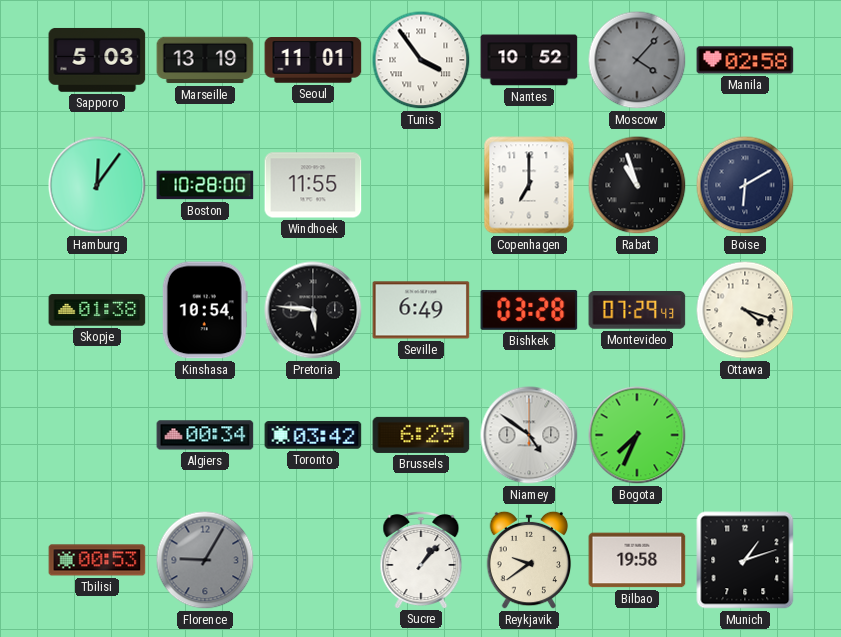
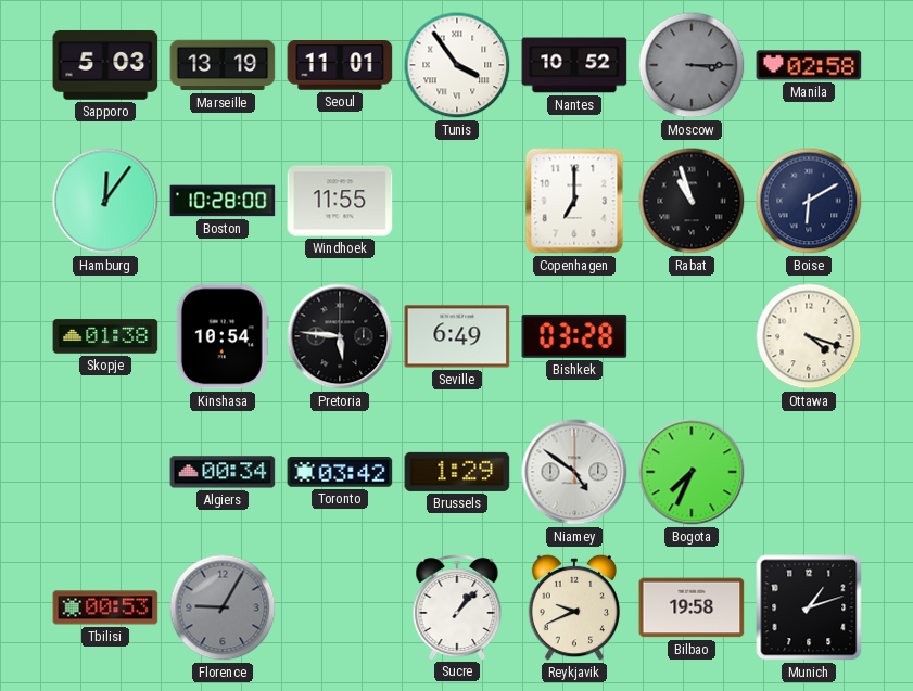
Moscow: 4:07 -> 3:15 (692, 65)
Montevideo: 07:29 -> none (637, 311)
Brussels: 6:29 -> 1:29 (457, 472)
Reykjavik: 9:39 -> 9:41 (574, 607)
